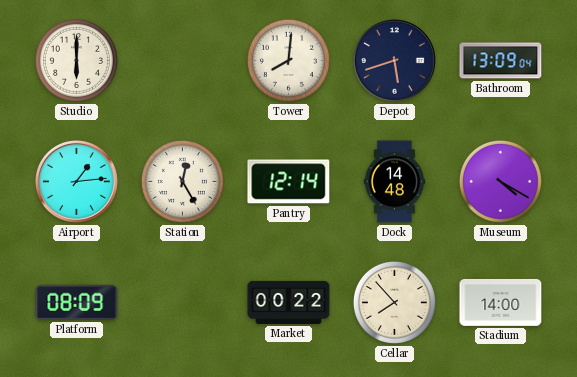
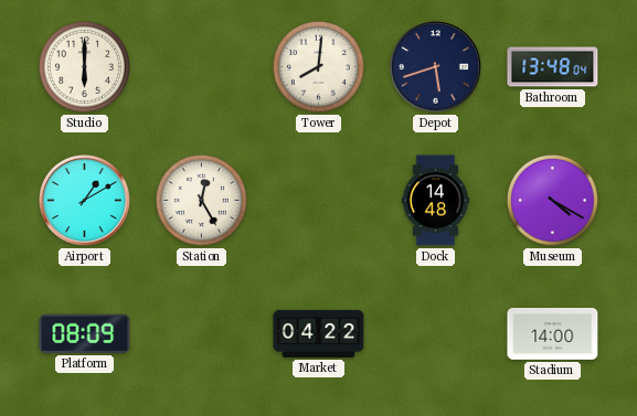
Bathroom: 13:09 -> 13:48 (553, 67)
Airport: 1:14 -> 1:10 (85, 201)
Pantry: 12:14 -> none (289, 182)
Market: 00:22 -> 04:22 (319, 333)
Cellar: 7:53 -> none (394, 302)
